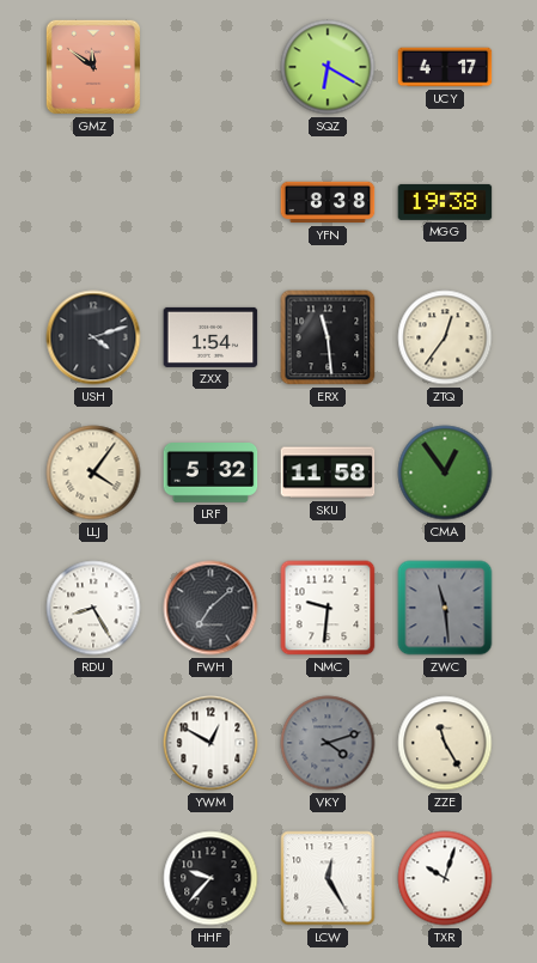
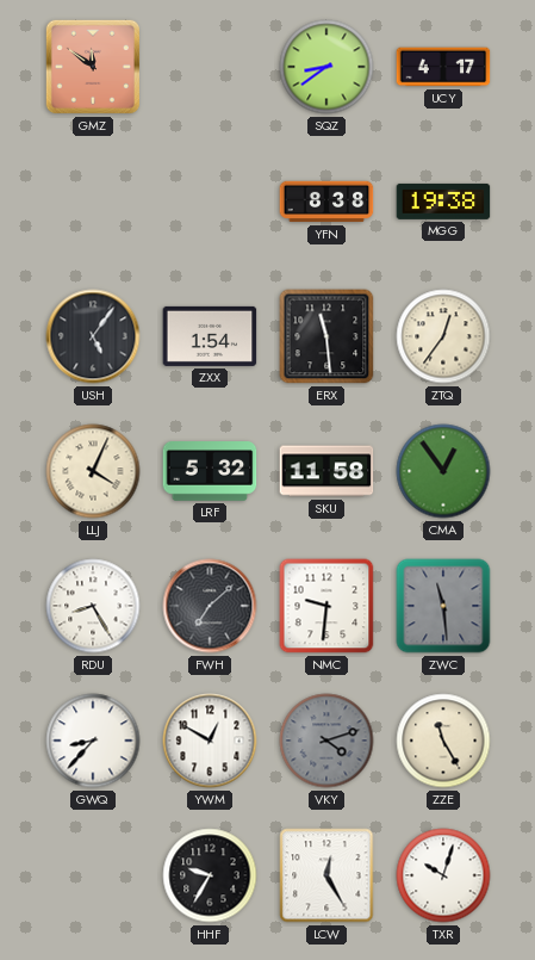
SQZ: 6:20 -> 8:39 (326, 67)
USH: 4:12 -> 5:06 (93, 336)
LLJ: 4:06 -> 4:04 (93, 471)
GWQ: none -> 8:37 (93, 741)
HHF: 9:37 -> 9:35 (210, 875)
